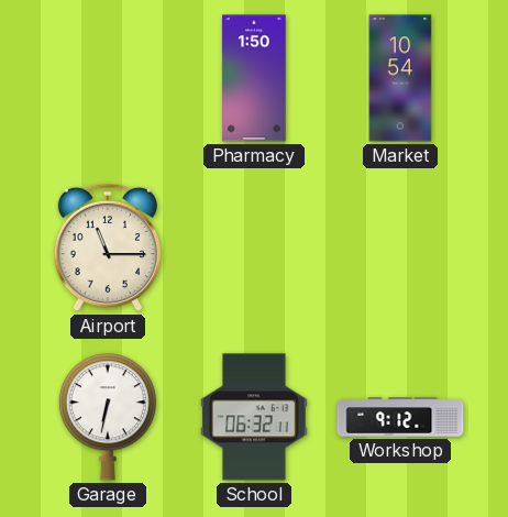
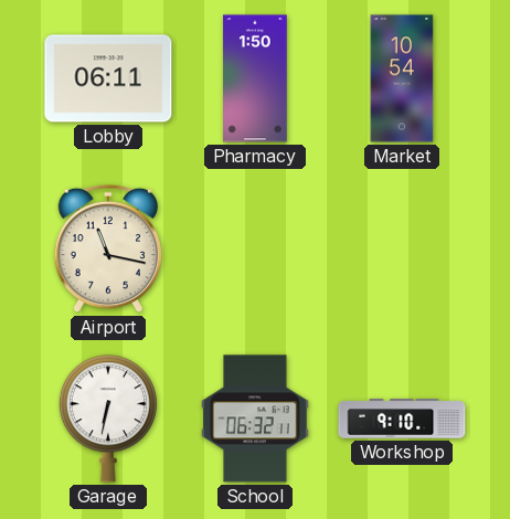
Lobby: none -> 06:11 (108, 78)
Airport: 11:15 -> 11:17 (108, 248)
Workshop: 9:12 -> 9:10 (402, 419)
